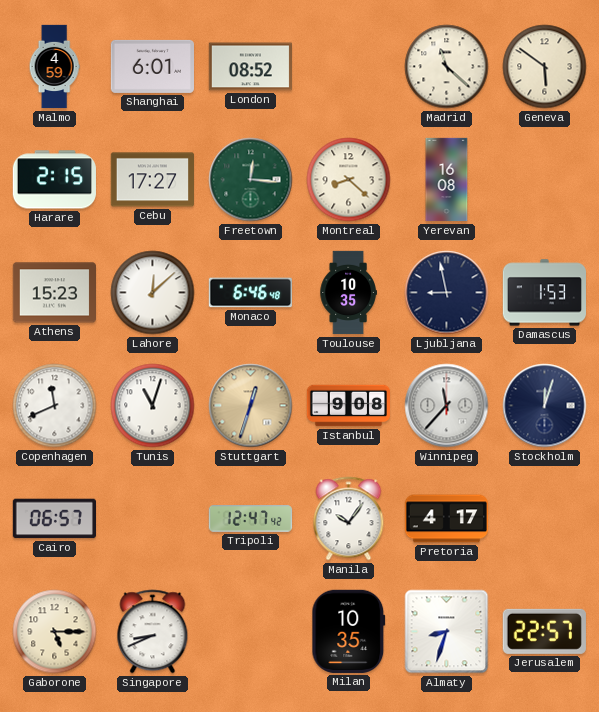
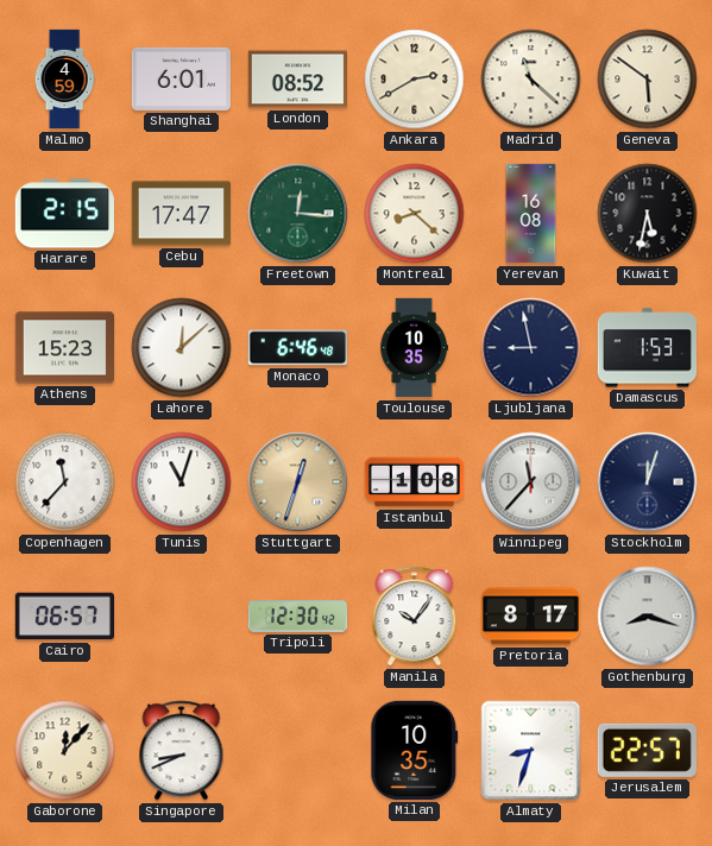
Ankara: none -> 2:40 (415, 80)
Cebu: 17:27 -> 17:47 (181, 214)
Kuwait: none -> 5:32 (648, 214)
Copenhagen: 11:41 -> 11:37 (65, 482)
Istanbul: 9:08 -> 1:08 (415, 482)
Tripoli: 12:47 -> 12:30 (298, 617)
Pretoria: 4:17 -> 8:17 (530, 617)
Gothenburg: none -> 8:18 (648, 617)
Gaborone: 5:15 -> 12:07 (65, 751)
